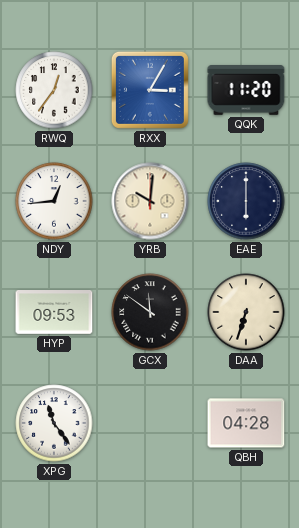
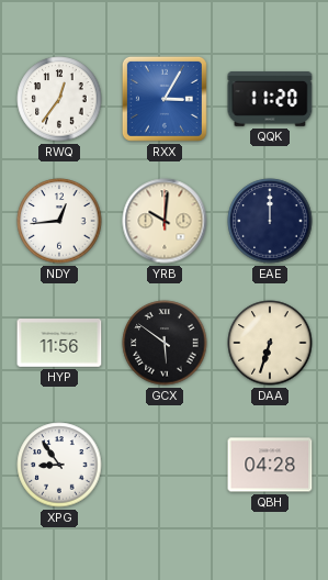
EAE: 6:00 -> 12:00 (270, 221)
HYP: 09:53 -> 11:56 (59, 344)
GCX: 11:51 -> 5:51 (165, 343)
XPG: 11:24 -> 8:54 (59, 465)
